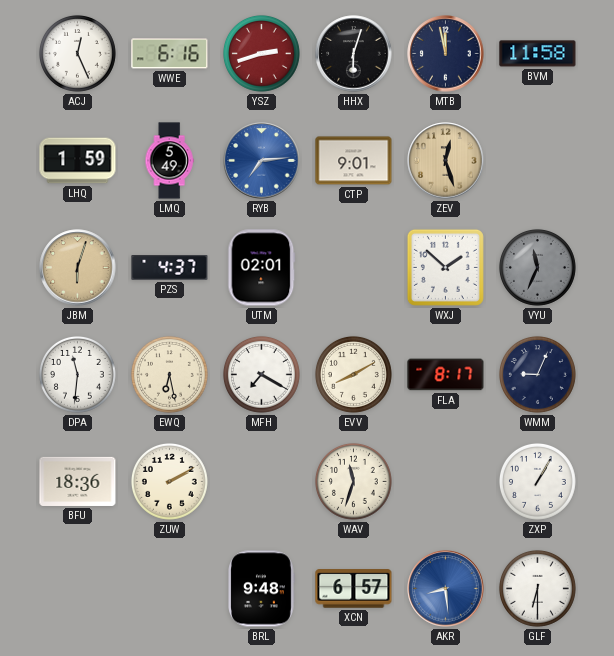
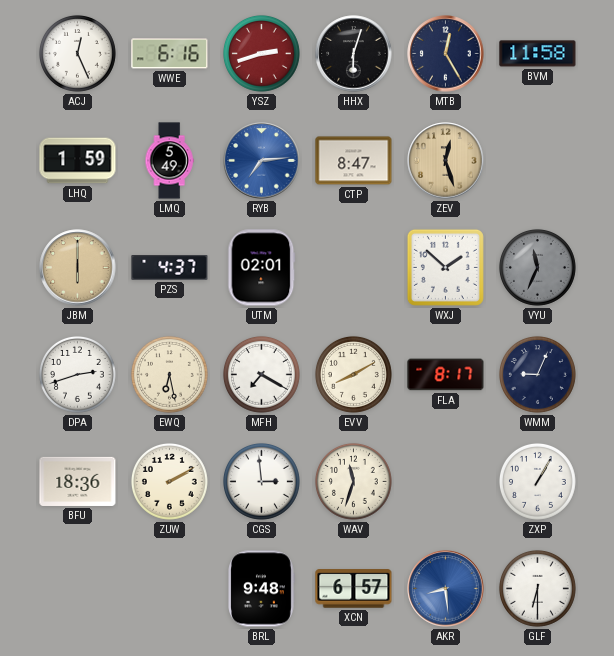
MTB: 11:58 -> 12:25 (446, 54)
CTP: 9:01 -> 8:47 (354, 161)
JBM: 6:03 -> 6:00 (78, 268)
DPA: 11:31 -> 2:42 (77, 374)
CGS: none -> 2:59 (261, 481)
